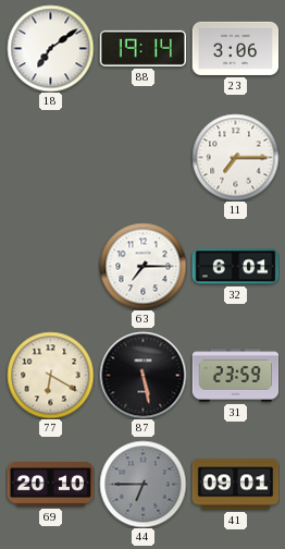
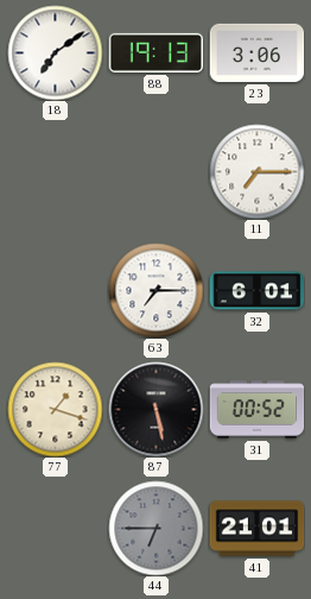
88: 19:14 -> 19:13 (155, 52)
77: 6:20 -> 1:18 (55, 409)
31: 23:59 -> 00:52 (256, 410)
69: 20:10 -> none (50, 485)
41: 09:01 -> 21:01 (256, 529)
